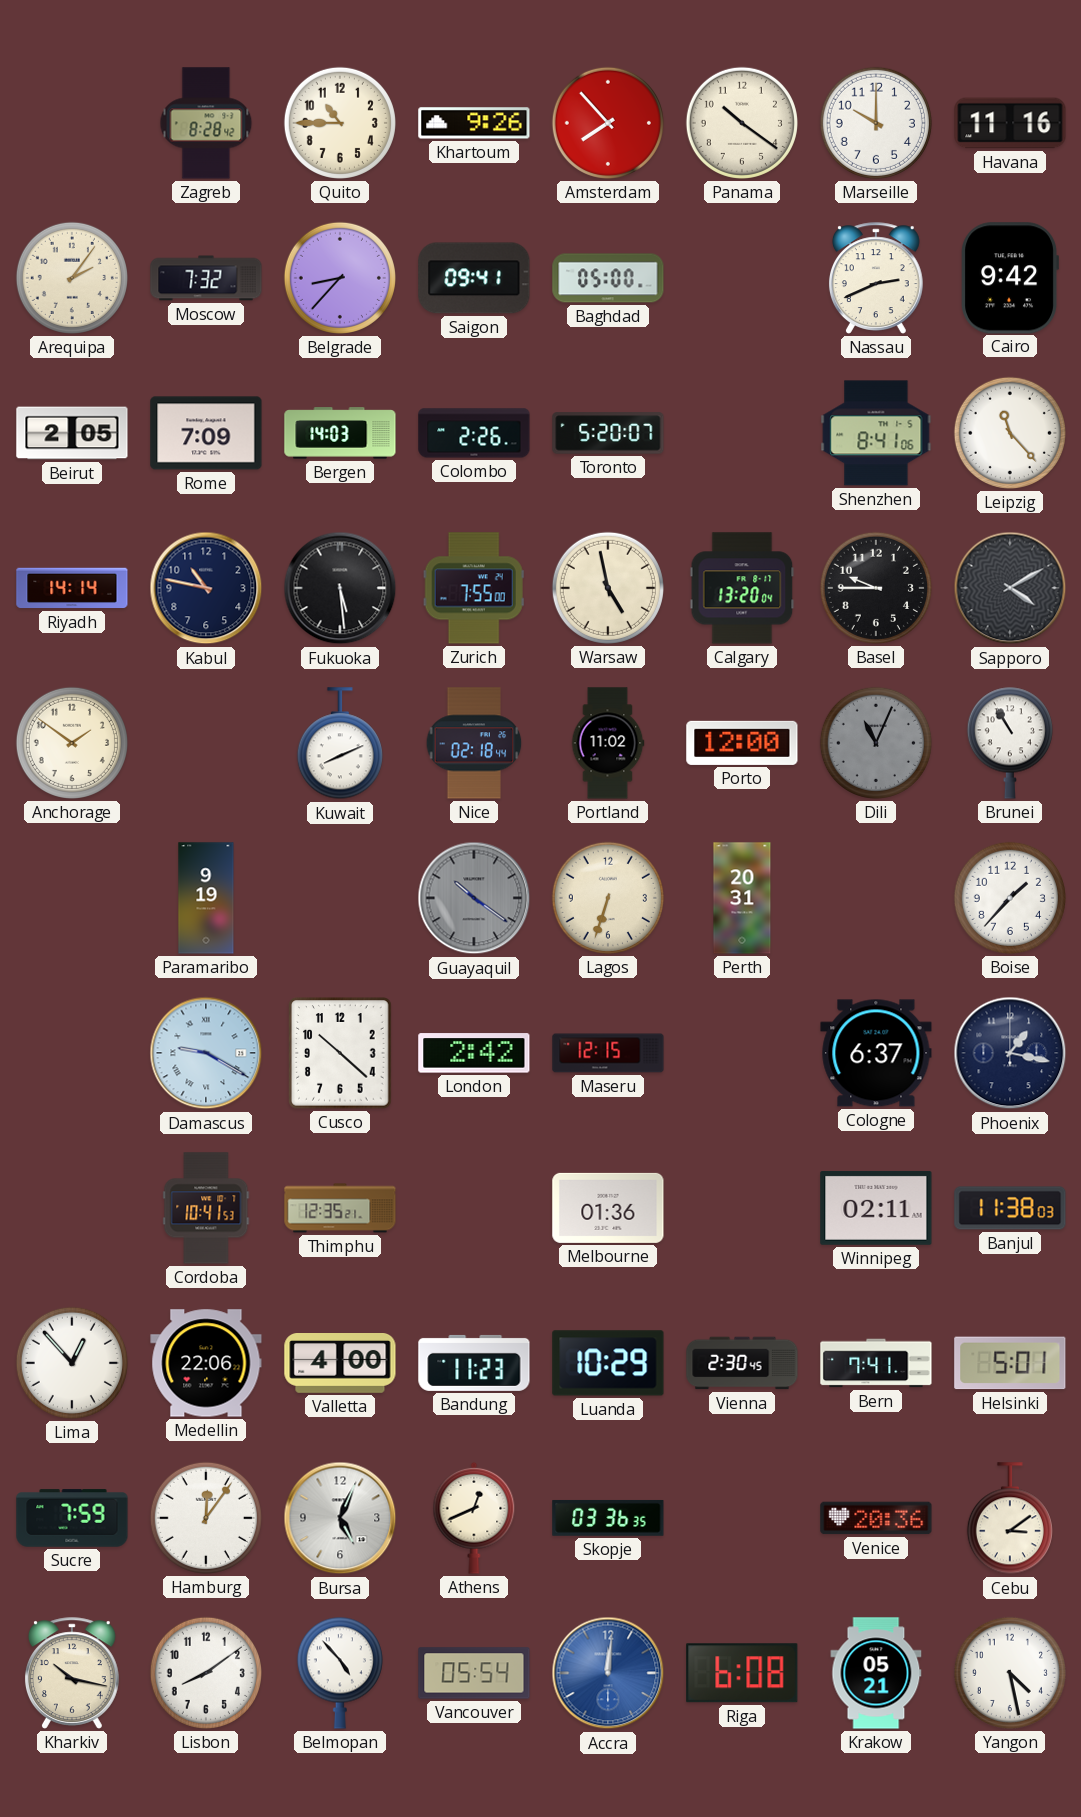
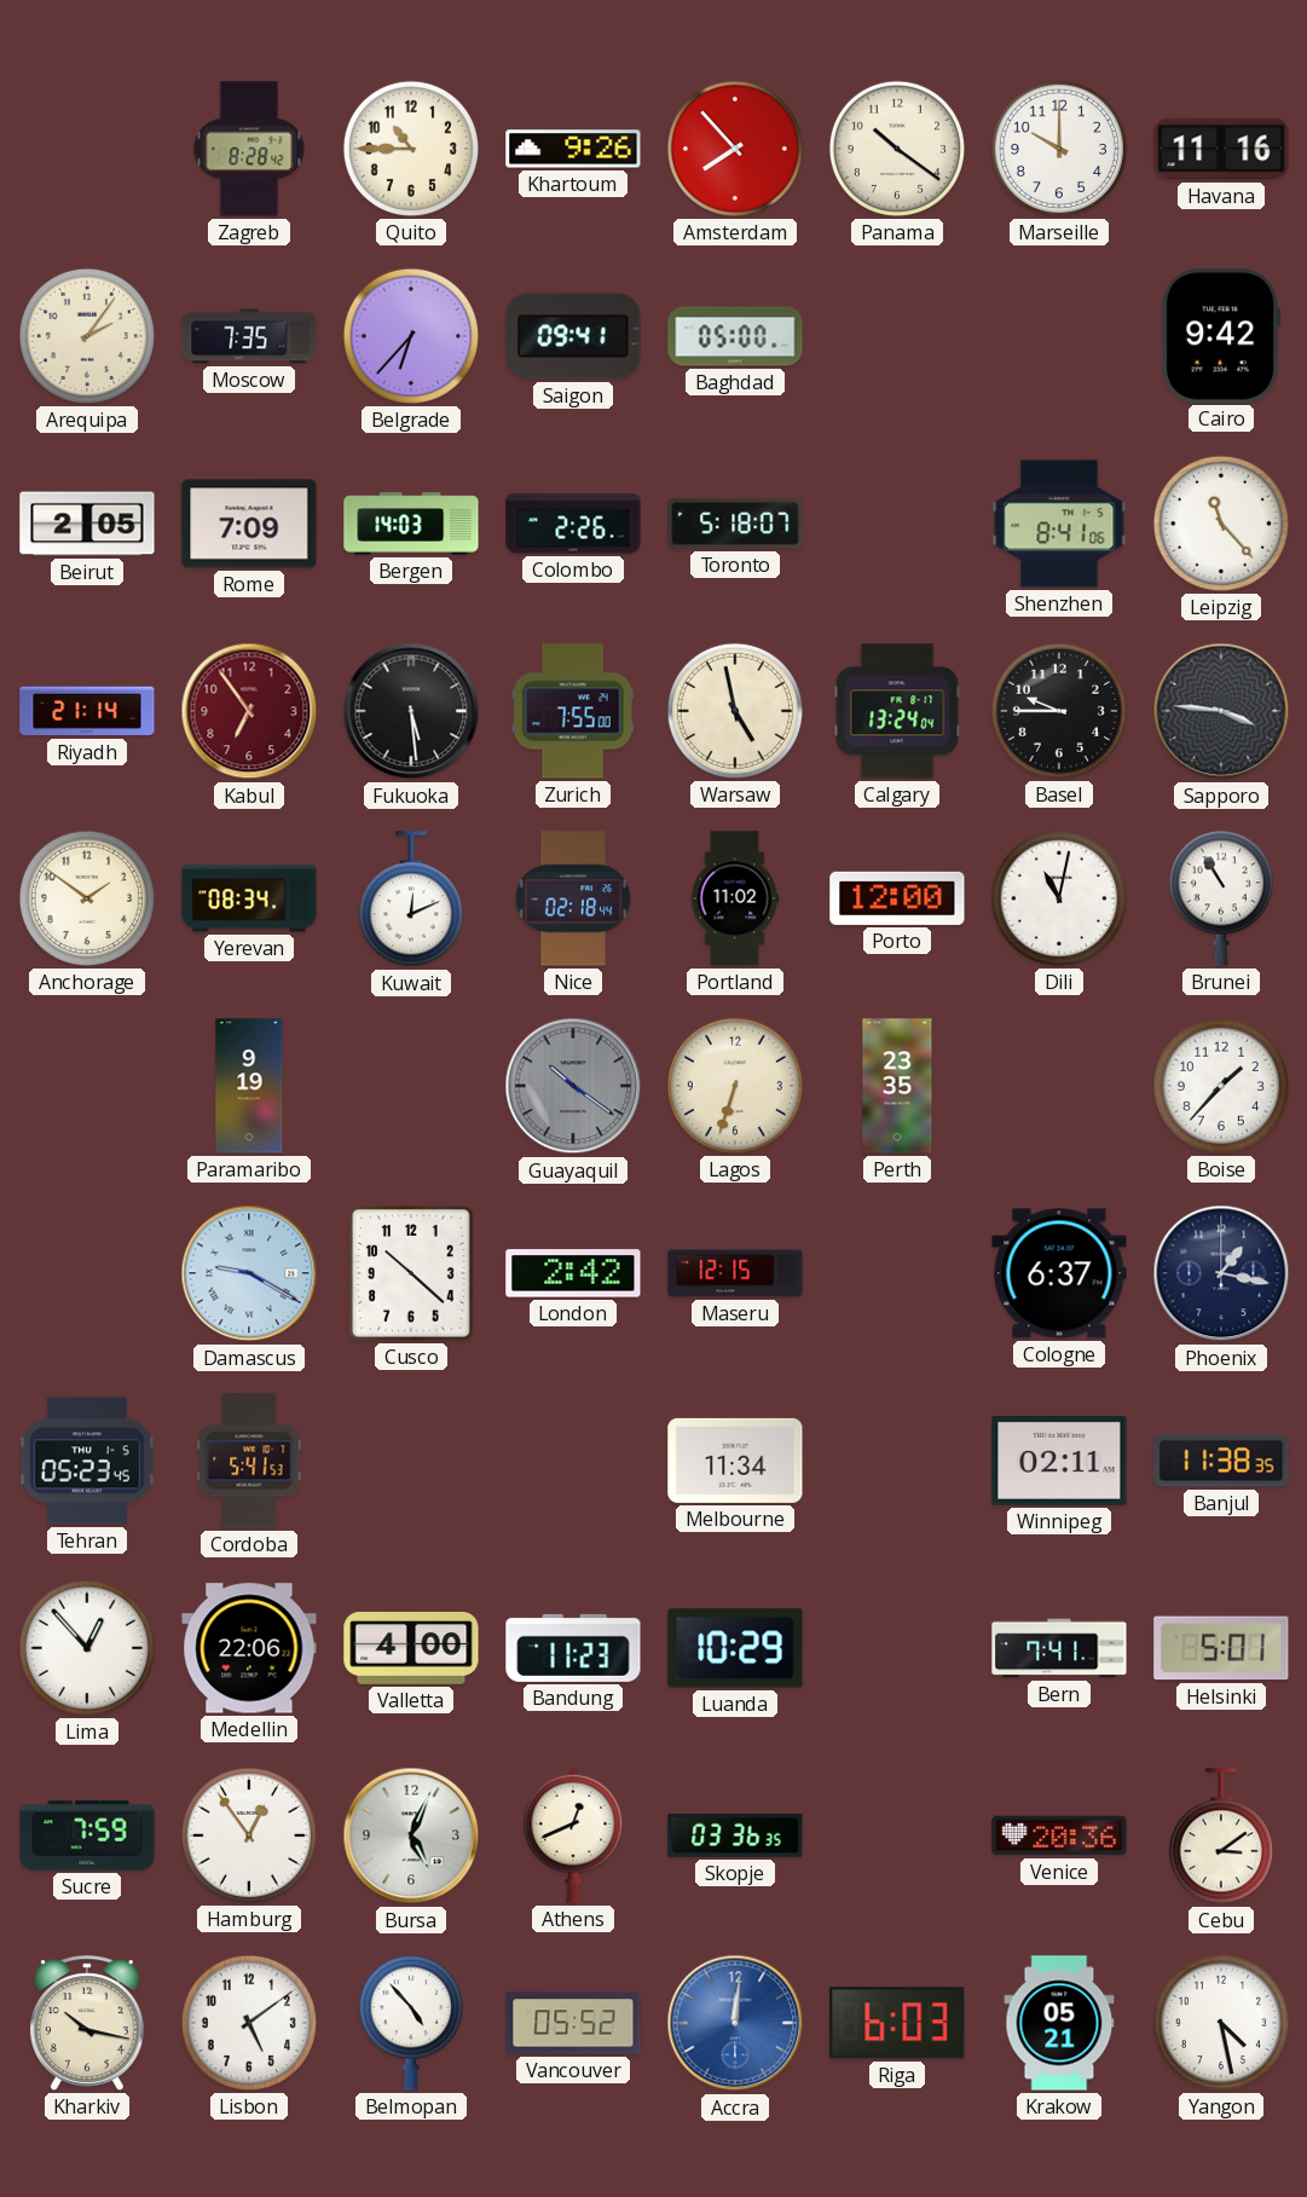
Moscow: 7:32 -> 7:35 (249, 336)
Belgrade: 8:37 -> 6:37 (411, 336)
Nassau: 2:41 -> none (876, 278)
Toronto: 5:20 -> 5:18 (735, 524)
Riyadh: 14:14 -> 21:14 (87, 711)
Kabul: 10:47 -> 6:54 (249, 711)
Kabul dial: navy -> burgundy (249, 711)
Calgary: 13:20 -> 13:24 (897, 711)
Sapporo: 4:10 -> 3:46 (1221, 711)
Yerevan: none -> 08:34 (249, 898)
Kuwait: 8:11 -> 12:11 (411, 900)
Dili: 11:04 -> 11:02 (1059, 898)
Dili dial: grey -> white (1059, 898)
Perth: 20:31 -> 23:35 (897, 1086)
Tehran: none -> 05:23 (87, 1461)
Cordoba: 10:41 -> 5:41 (249, 1461)
Thimphu: 12:35 -> none (340, 1208)
Melbourne: 01:36 -> 11:34 (735, 1461)
Banjul: 11:38:03 -> 11:38:35 (1221, 1461)
Vienna: 2:30 -> none (742, 1363)
Hamburg: 12:06 -> 12:54 (249, 1835)
Lisbon: 8:09 -> 5:09 (249, 2023)
Vancouver: 05:54 -> 05:52 (573, 2023)
Riga: 6:08 -> 6:03 (897, 2023)
